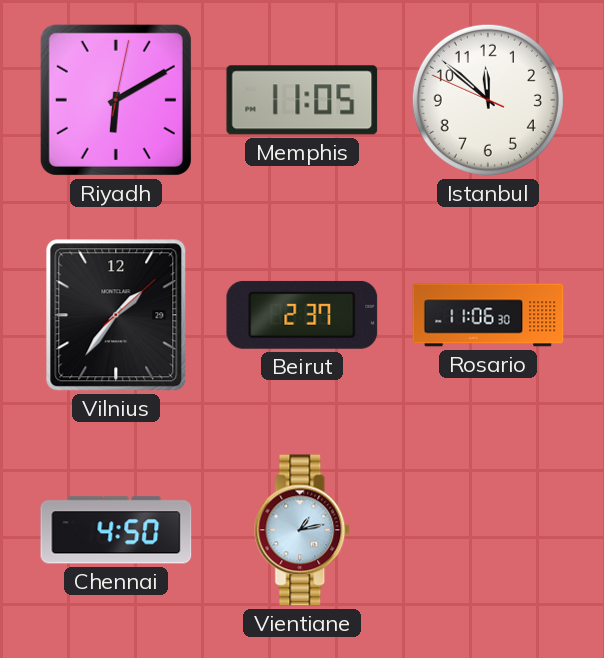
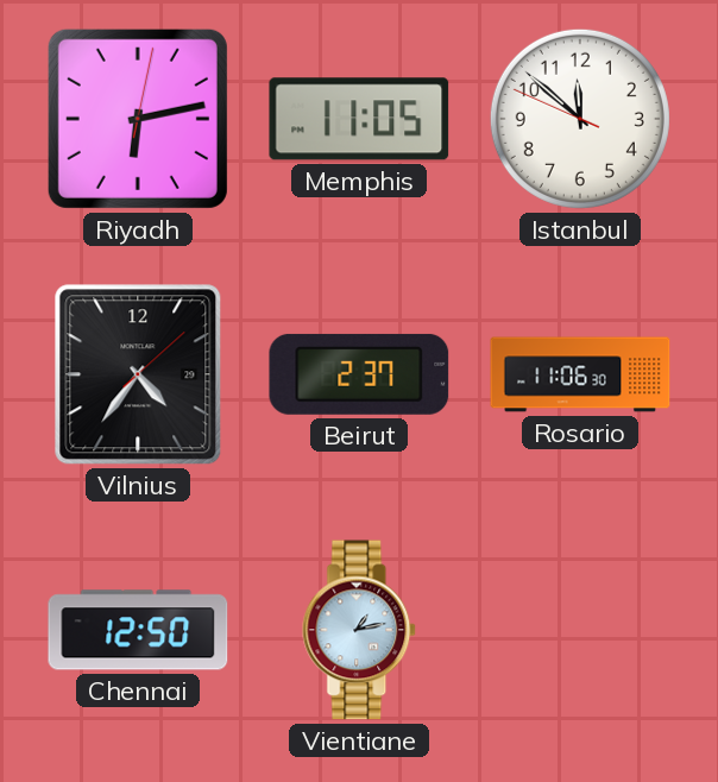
Riyadh: 6:10 -> 6:13 (138, 119)
Vilnius: 1:36 -> 4:36 (138, 374)
Chennai: 4:50 -> 12:50 (138, 630)
